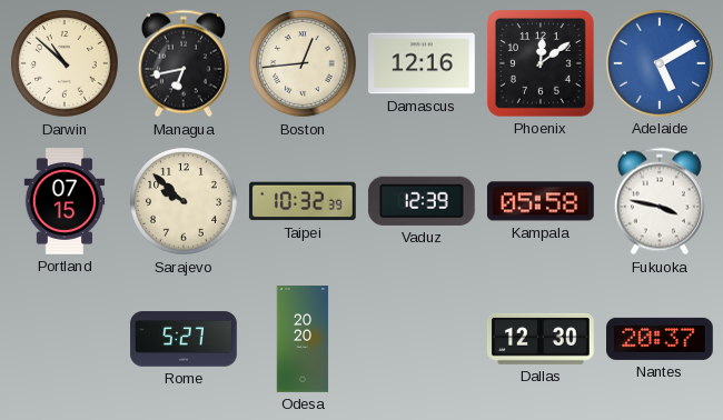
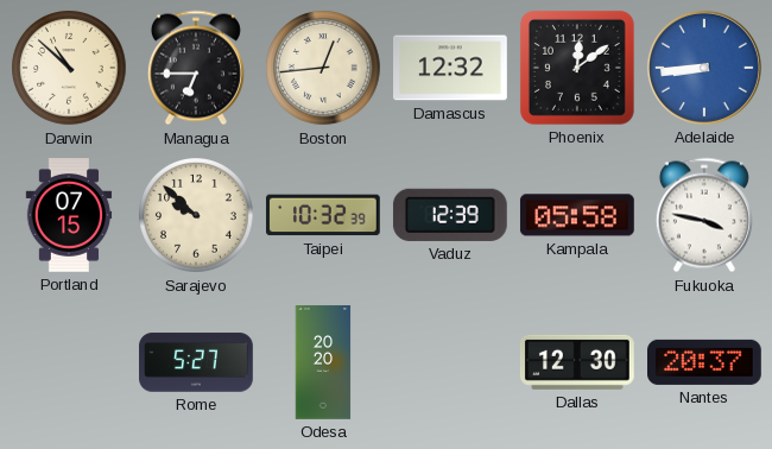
Managua: 6:43 -> 6:45 (196, 68)
Damascus: 12:16 -> 12:32 (451, 68)
Adelaide: 5:10 -> 8:44 (704, 68)
